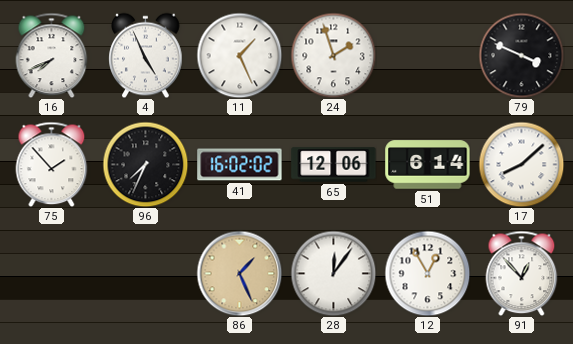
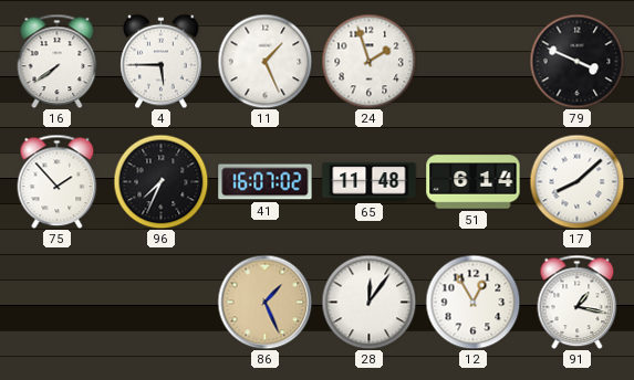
16: 7:41 -> 7:39 (58, 61)
4: 4:56 -> 5:45 (162, 61)
41: 16:02 -> 16:07 (266, 182)
65: 12:06 -> 11:48 (370, 182)
91: 12:53 -> 1:17 (578, 302)
